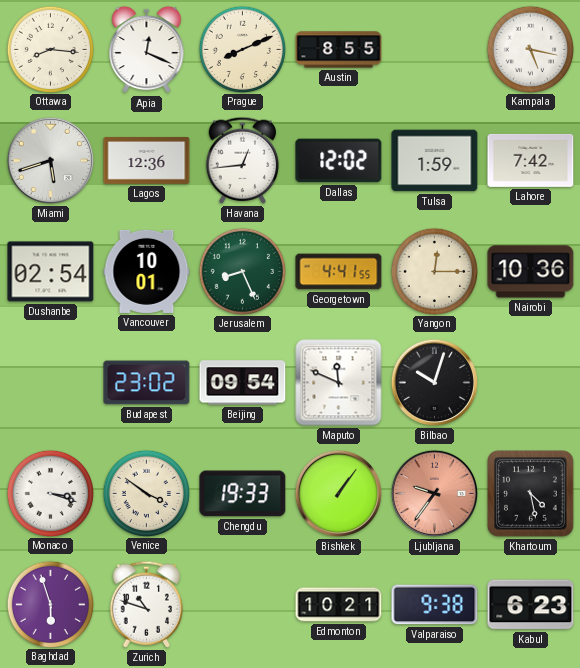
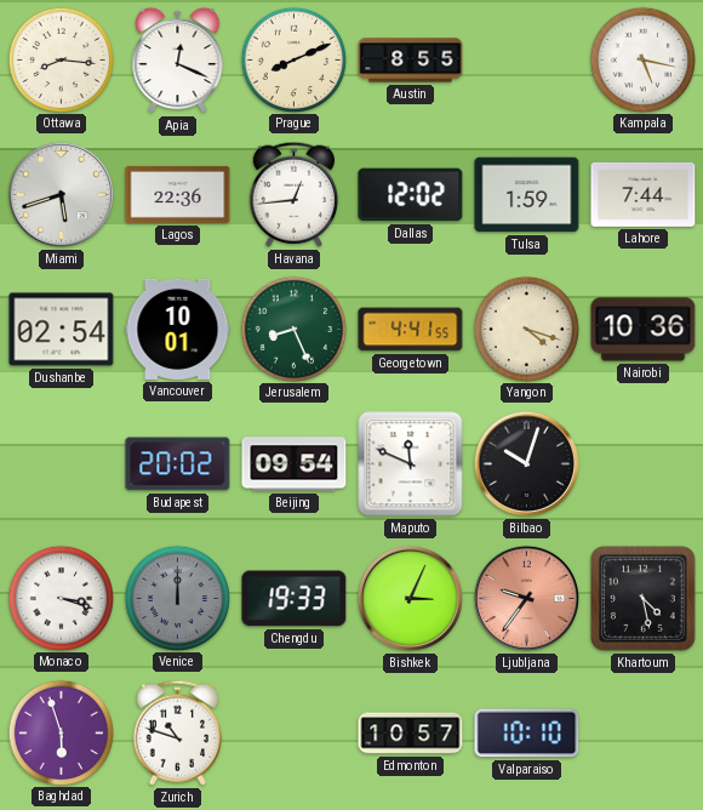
Lagos: 12:36 -> 22:36 (178, 194)
Lahore: 7:42 -> 7:44 (644, 194)
Yangon: 12:15 -> 4:18 (526, 329)
Budapest: 23:02 -> 20:02 (178, 464)
Venice: 3:51 -> 12:00 (177, 598)
Venice dial: cream -> grey (177, 598)
Bishkek: 1:06 -> 3:04 (410, 598)
Edmonton: 10:21 -> 10:57 (411, 734)
Valparaiso: 9:38 -> 10:10 (527, 734)
Kabul: 6:23 -> none (531, 605)
